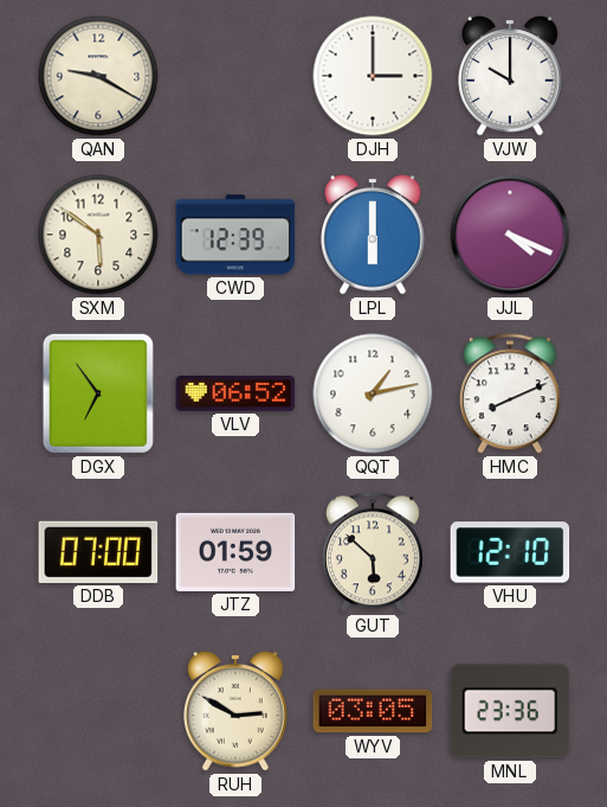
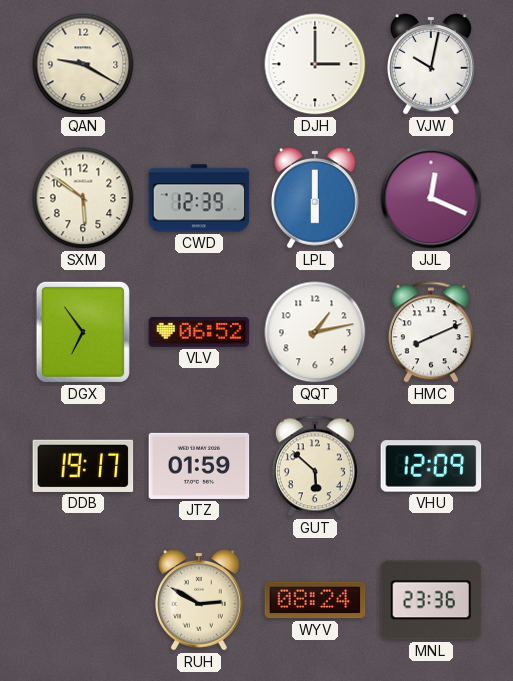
VJW: 10:00 -> 10:02 (431, 64)
JJL: 4:19 -> 12:19 (431, 198)
DDB: 07:00 -> 19:17 (83, 466)
VHU: 12:10 -> 12:09 (431, 466)
WYV: 03:05 -> 08:24 (315, 600)
